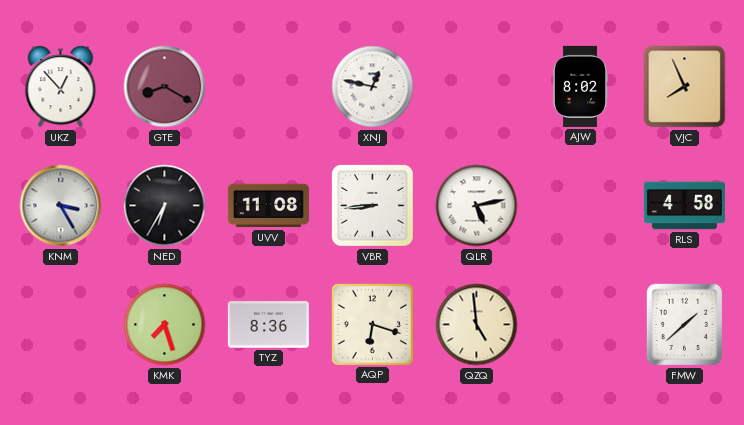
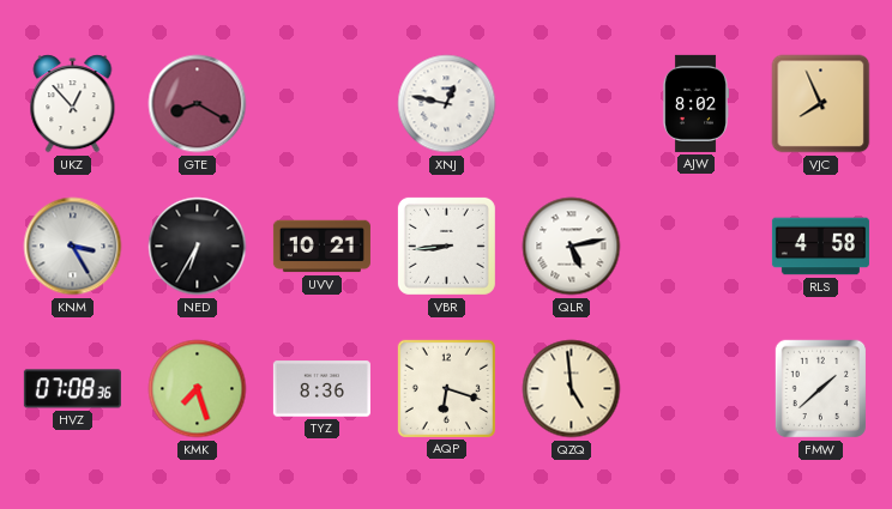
UVV: 11:08 -> 10:21 (321, 247)
HVZ: none -> 07:08 (72, 389)
